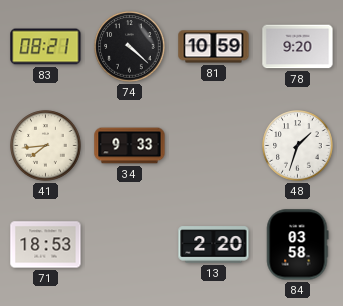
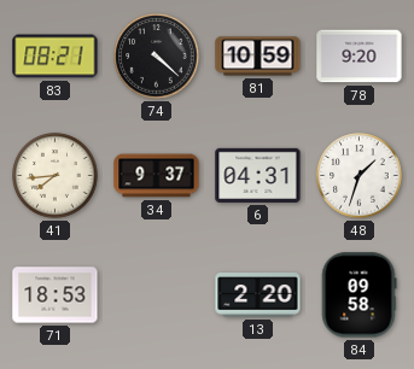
34: 9:33 -> 9:37 (157, 176)
6: none -> 04:31 (258, 175)
84: 03:58 -> 09:58 (360, 295)
